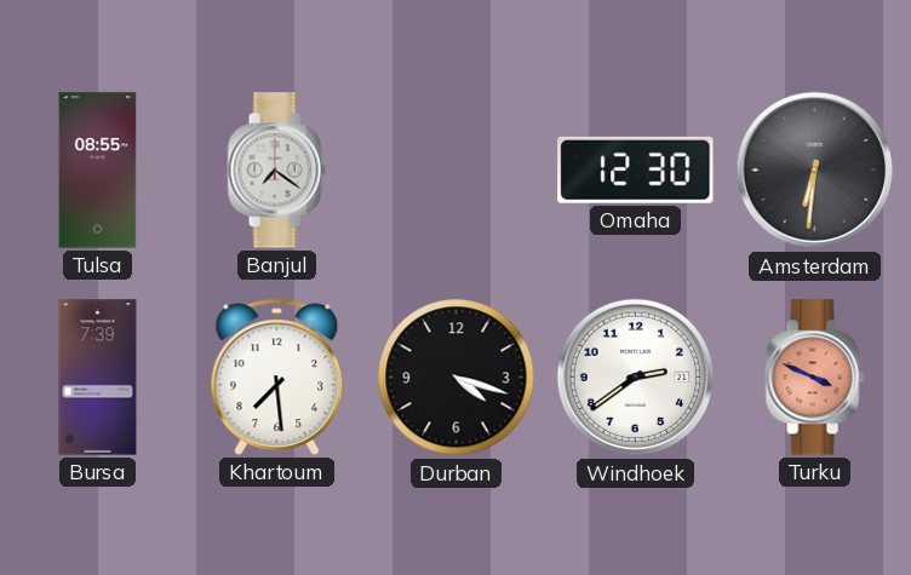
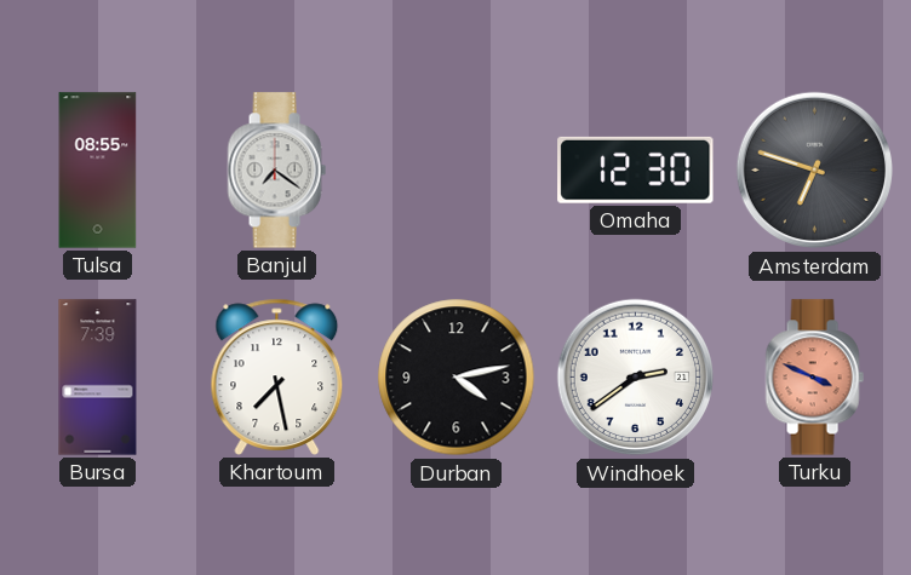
Amsterdam: 6:31 -> 6:48 (815, 171)
Khartoum: 7:29 -> 7:28 (277, 376)
Durban: 4:18 -> 4:13 (457, 378)
